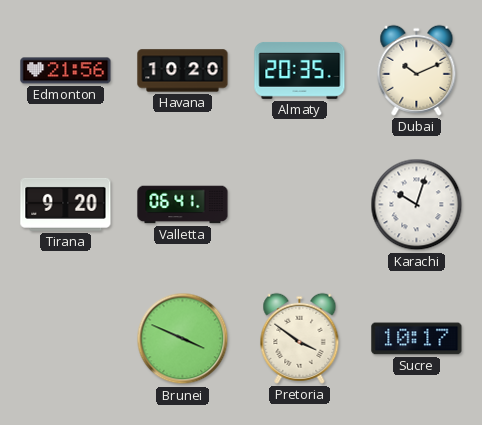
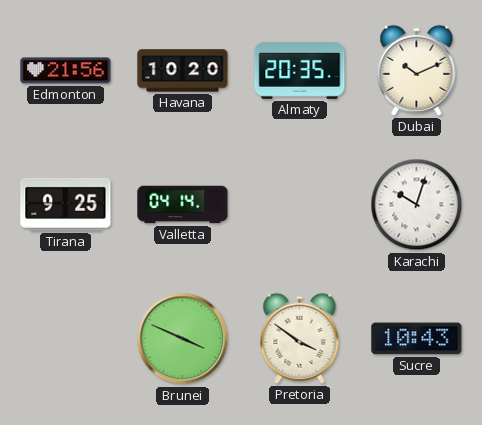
Tirana: 9:20 -> 9:25 (66, 204)
Valletta: 06:41 -> 04:14 (183, 205)
Sucre: 10:17 -> 10:43 (417, 339)
